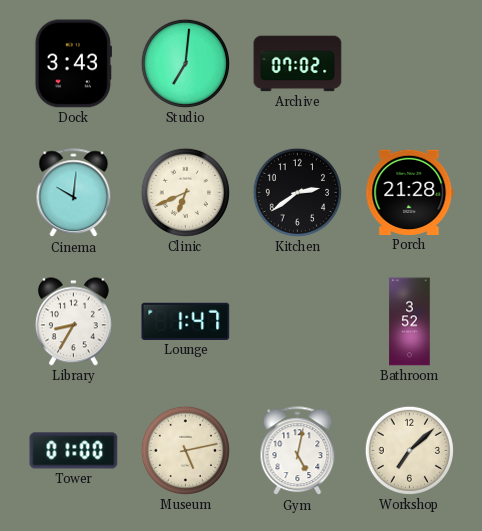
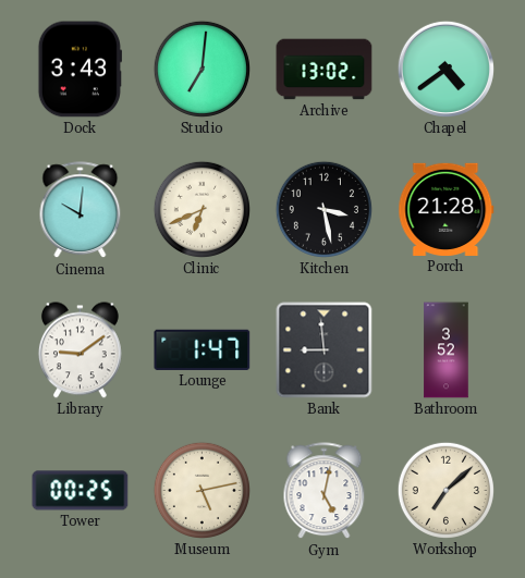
Archive: 07:02 -> 13:02 (325, 70)
Chapel: none -> 4:39 (445, 69)
Kitchen: 2:39 -> 3:28 (323, 209)
Library: 8:35 -> 9:09 (80, 351)
Bank: none -> 8:59 (325, 351)
Tower: 01:00 -> 00:25 (81, 491)
